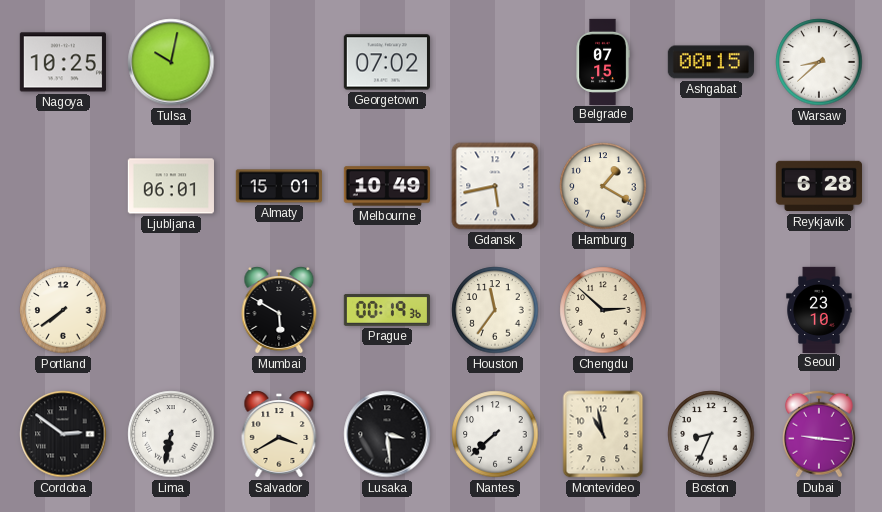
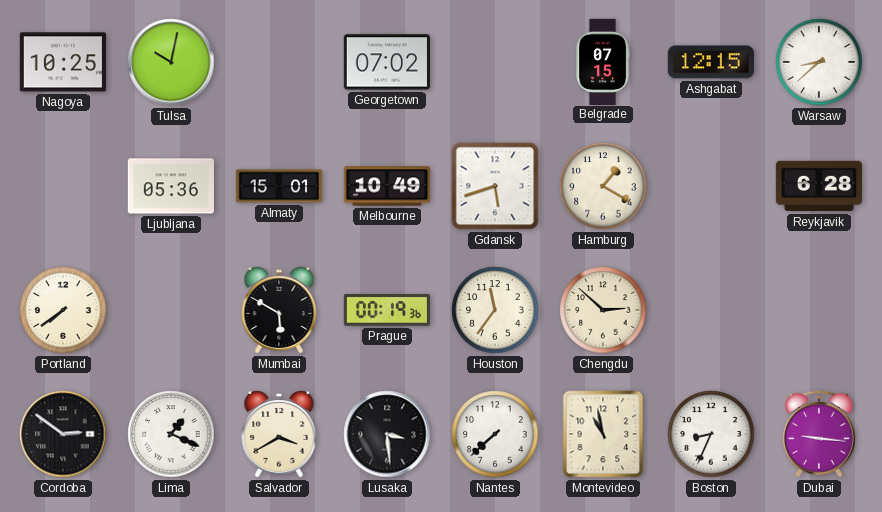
Ashgabat: 00:15 -> 12:15 (711, 62)
Ljubljana: 06:01 -> 05:36 (171, 186)
Gdansk: 5:43 -> 5:42 (495, 186)
Seoul: 23:10 -> none (819, 309)
Lima: 6:32 -> 1:19 (171, 434)
